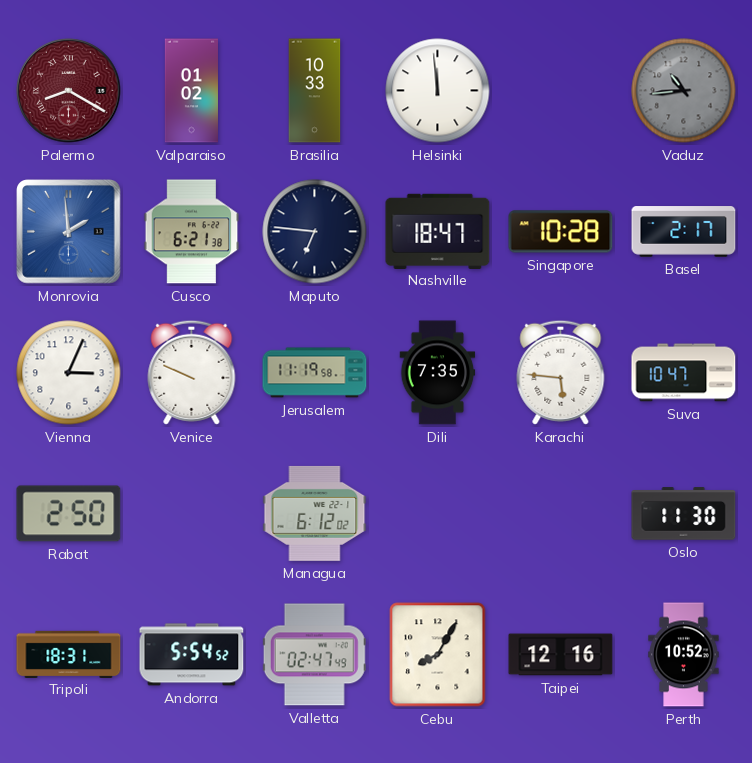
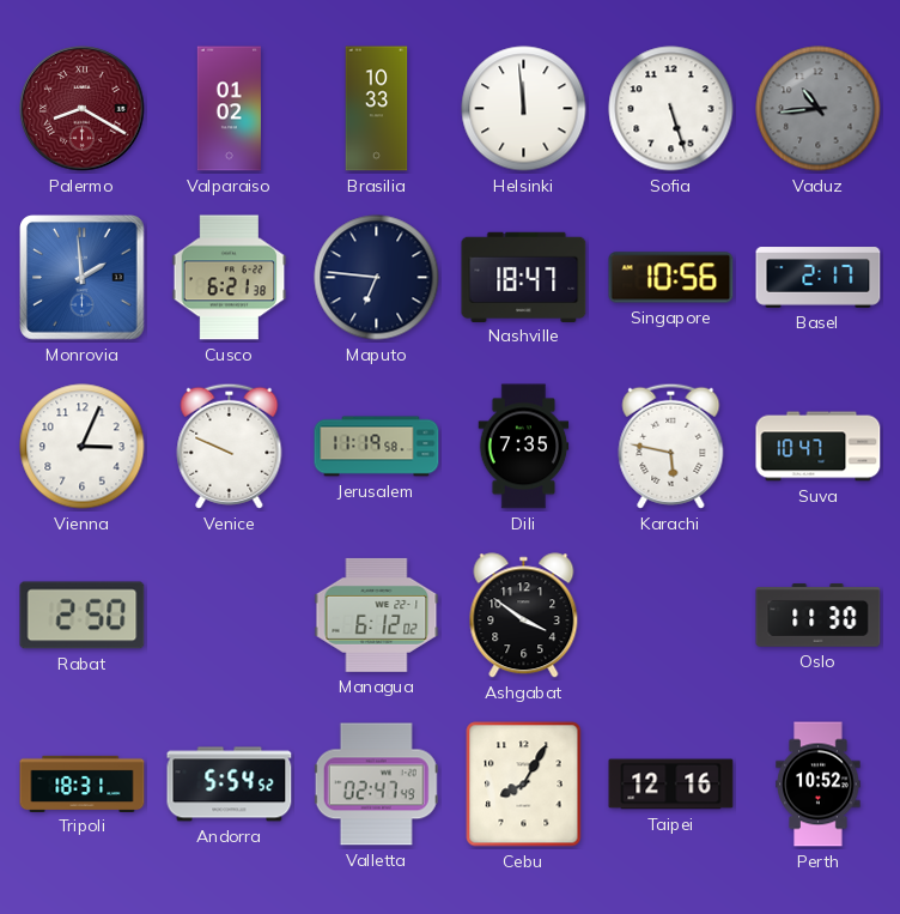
Sofia: none -> 5:27 (671, 109)
Singapore: 10:28 -> 10:56 (671, 278)
Karachi: 5:46 -> 5:47 (671, 446)
Ashgabat: none -> 3:51 (524, 616)
